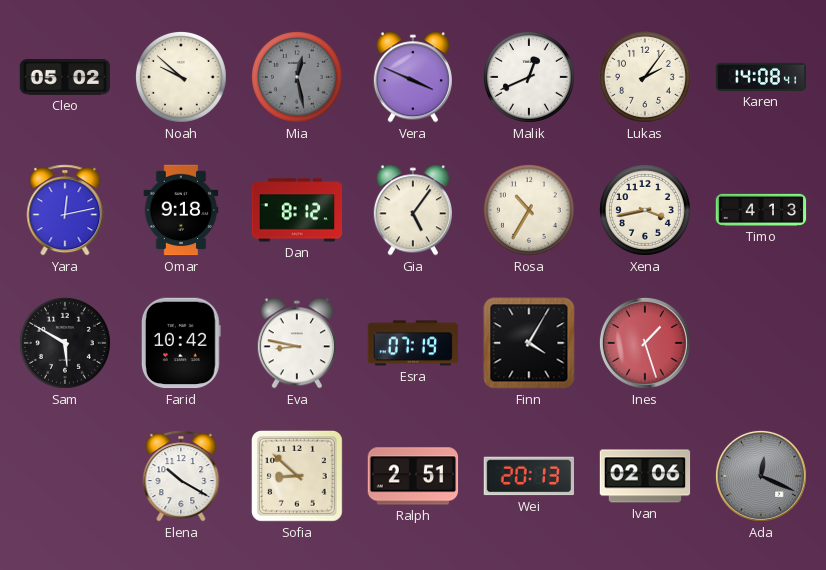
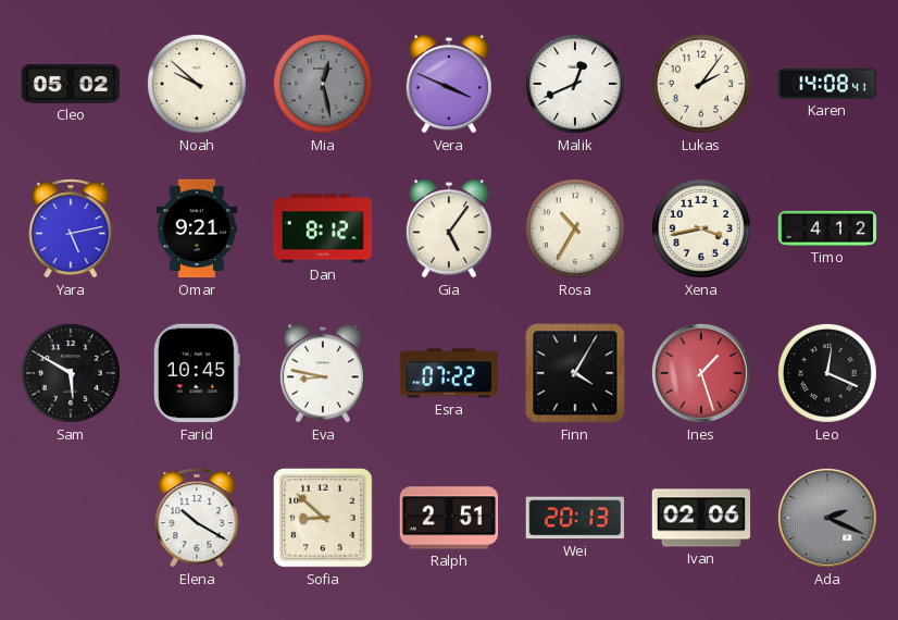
Yara: 12:13 -> 5:13 (71, 228)
Omar: 9:18 -> 9:21 (197, 228)
Timo: 4:13 -> 4:12 (827, 228)
Farid: 10:42 -> 10:45 (197, 373)
Esra: 07:19 -> 07:22 (449, 373)
Leo: none -> 12:19 (827, 373)
Ada: 12:19 -> 2:19 (827, 518)
